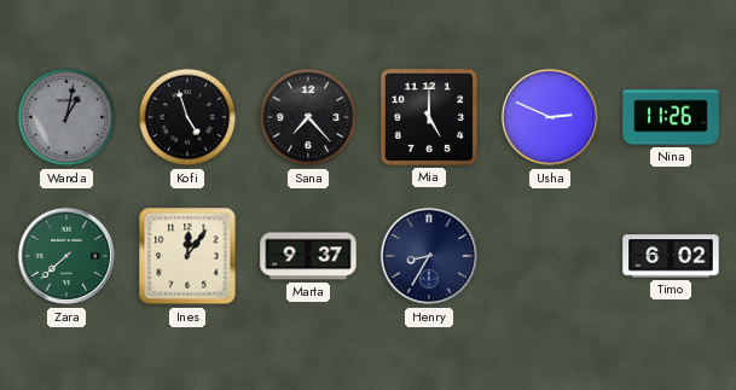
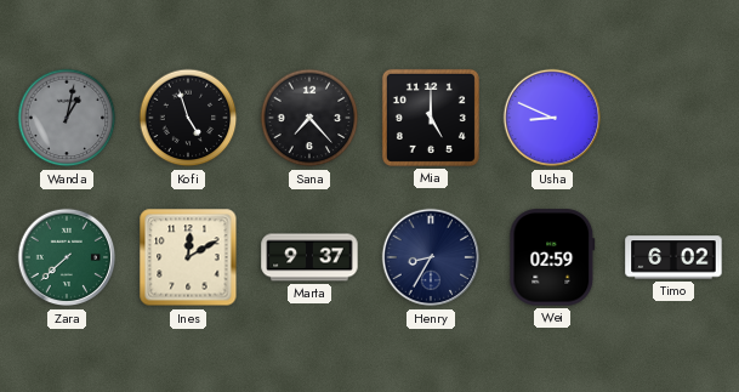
Usha: 2:49 -> 8:49 (552, 118)
Nina: 11:26 -> none (671, 117)
Ines: 12:06 -> 12:10 (188, 257)
Wei: none -> 02:59 (552, 257)
